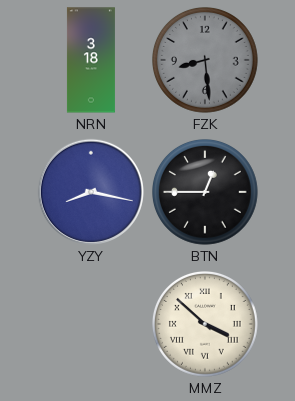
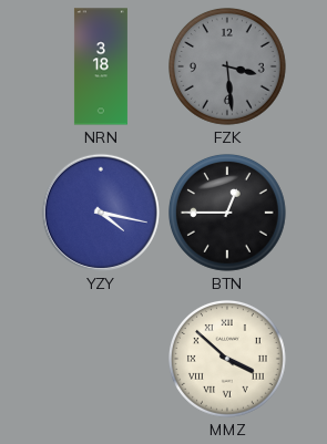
FZK: 8:29 -> 3:29 (228, 68)
YZY: 8:17 -> 4:17 (101, 213)
